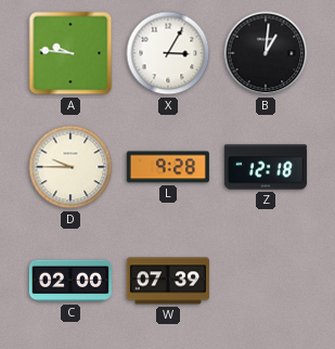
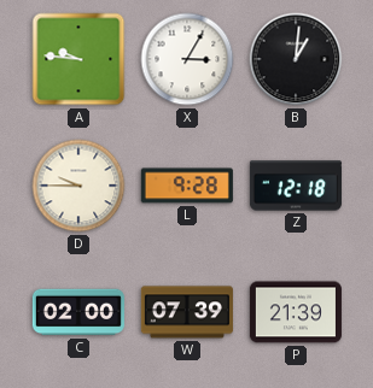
P: none -> 21:39 (296, 312)
